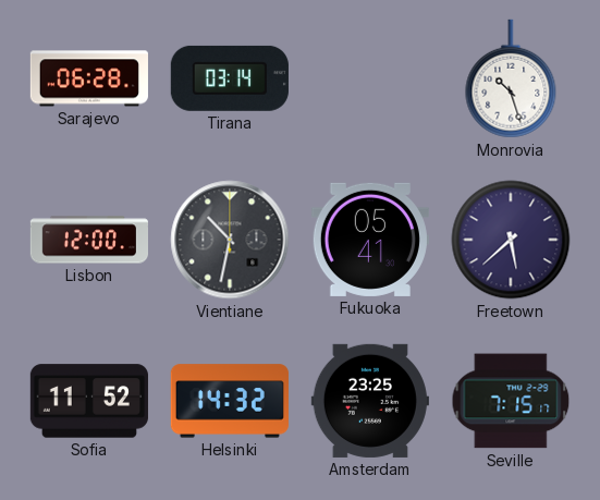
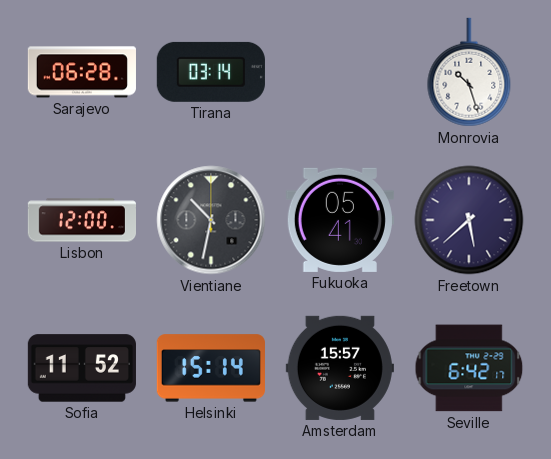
Helsinki: 14:32 -> 15:14 (211, 368)
Amsterdam: 23:25 -> 15:57 (340, 368)
Seville: 7:15 -> 6:42 (469, 368)
